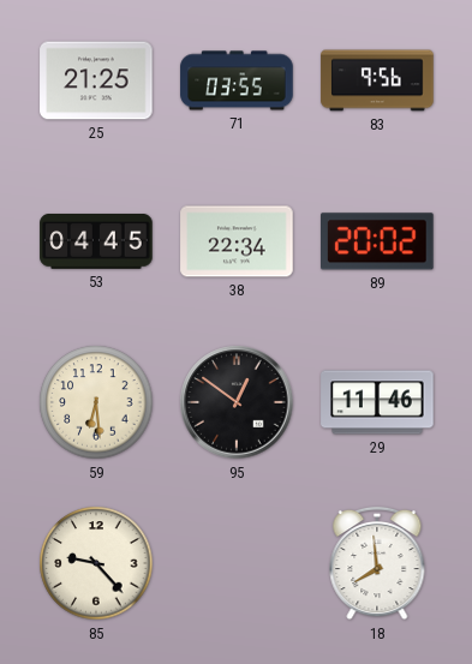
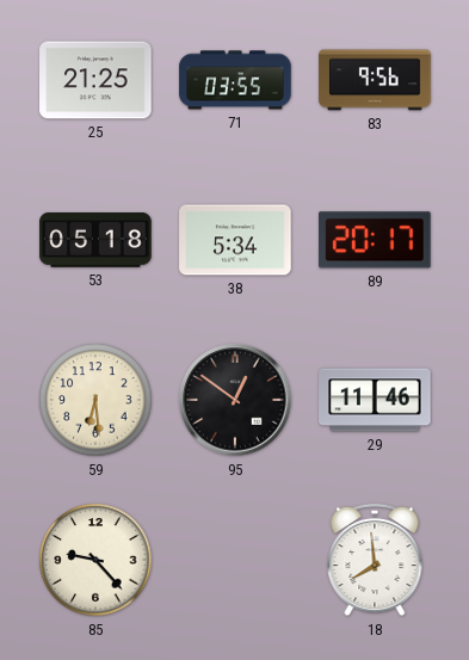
53: 04:45 -> 05:18 (95, 241)
38: 22:34 -> 5:34 (235, 240)
89: 20:02 -> 20:17 (376, 240)
